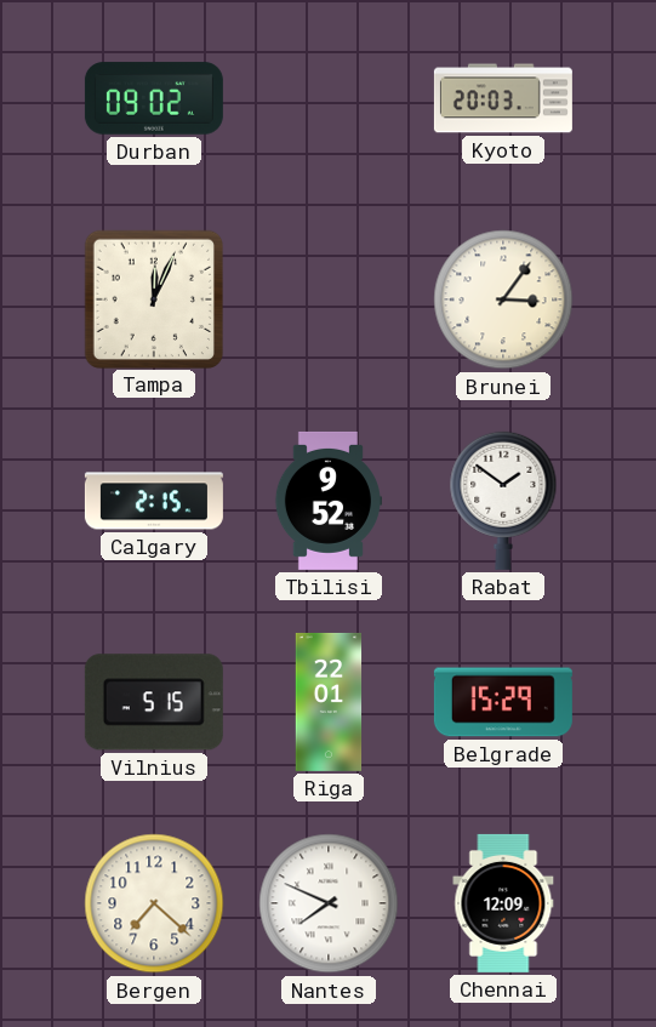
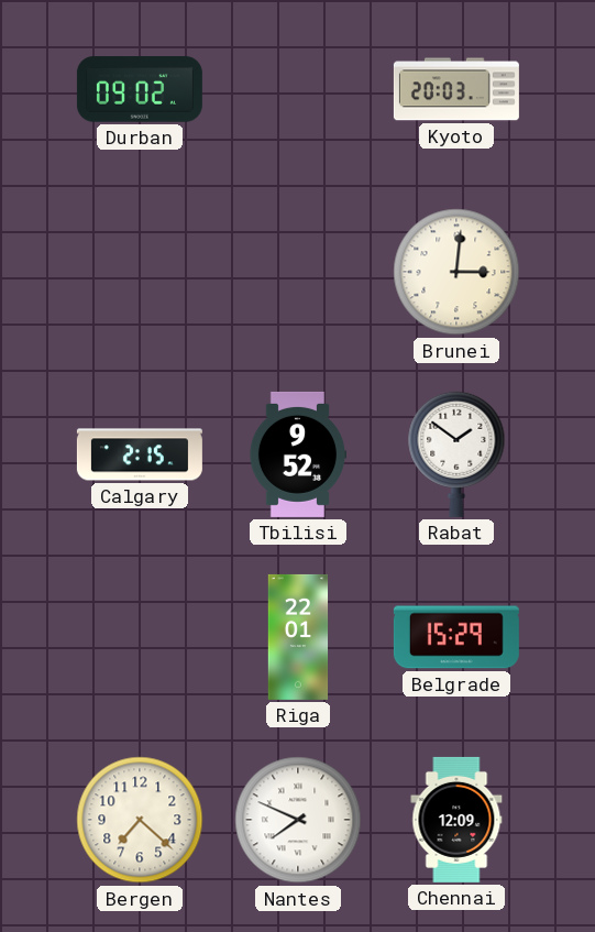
Tampa: 12:04 -> none (153, 298)
Brunei: 3:06 -> 3:01 (456, 272)
Vilnius: 5:15 -> none (154, 702)
